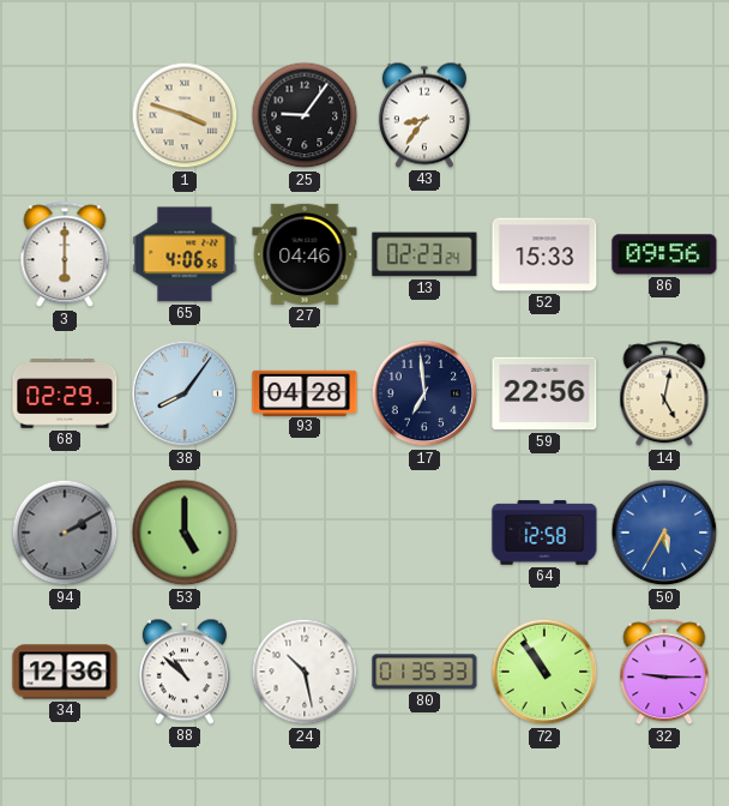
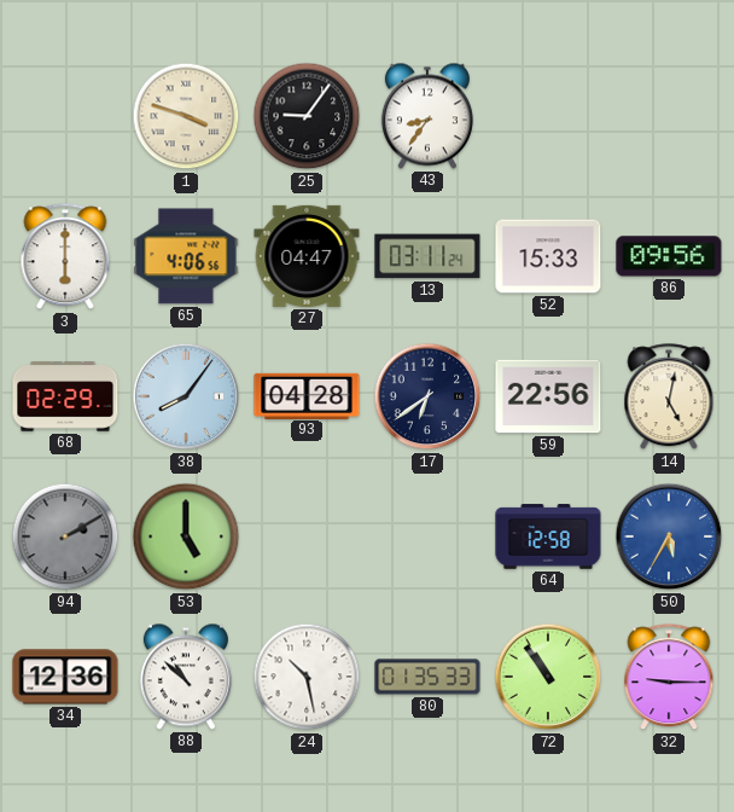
27: 04:46 -> 04:47 (307, 256)
13: 02:23 -> 03:11 (427, 256)
17: 6:59 -> 6:39 (427, 396)
